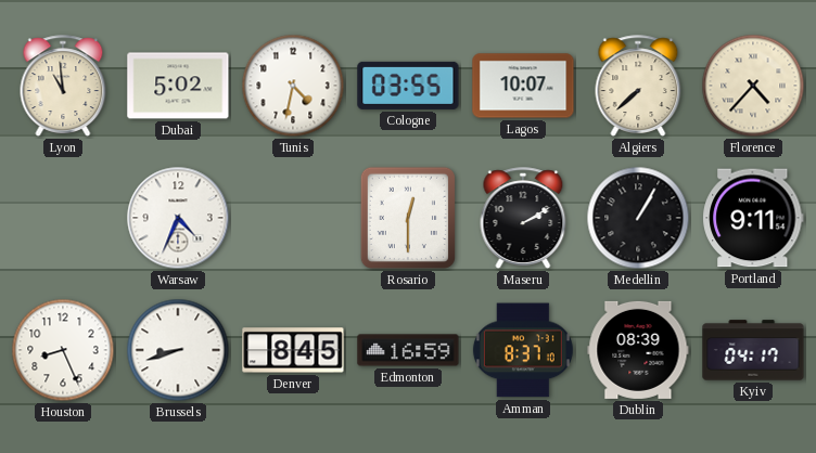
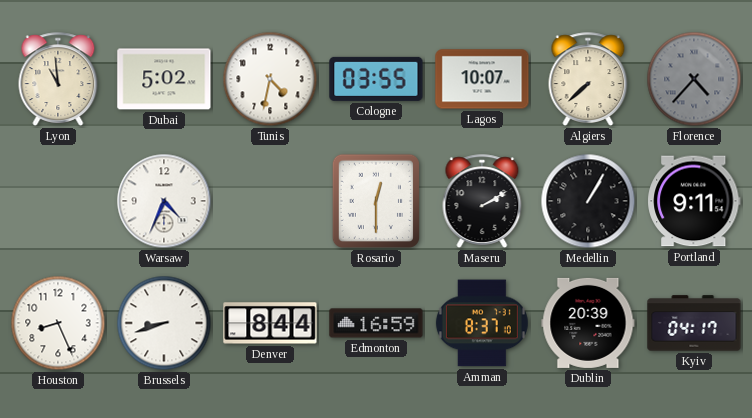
Florence dial: cream -> grey (694, 79)
Denver: 8:45 -> 8:44 (270, 323)
Dublin: 08:39 -> 20:39 (588, 323)
